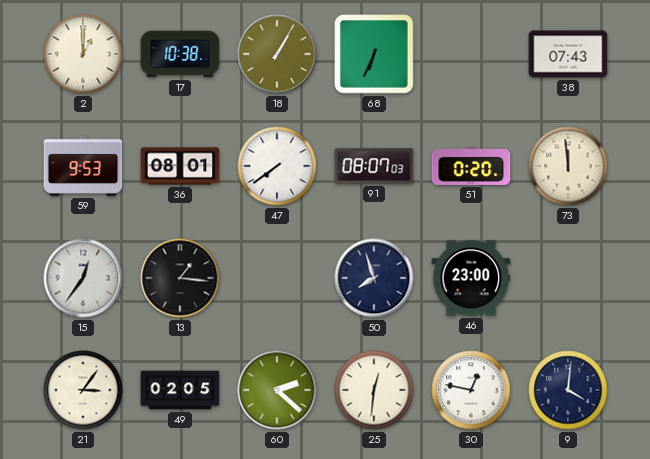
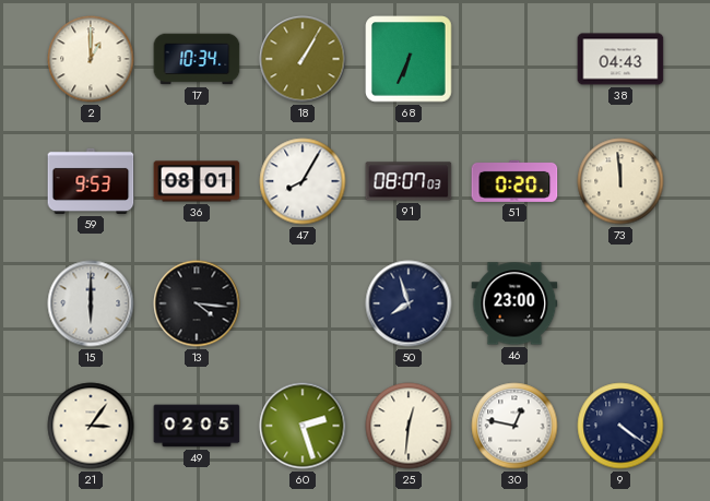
17: 10:38 -> 10:34 (197, 59)
38: 07:43 -> 04:43 (620, 59)
47: 7:39 -> 8:05 (303, 181)
15: 12:36 -> 6:00 (91, 303)
13: 1:16 -> 4:16 (197, 303)
60: 2:22 -> 2:27 (303, 426)
9: 4:01 -> 4:21 (620, 426)
